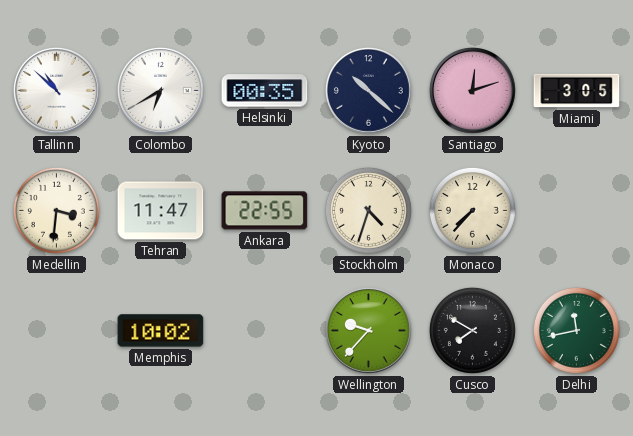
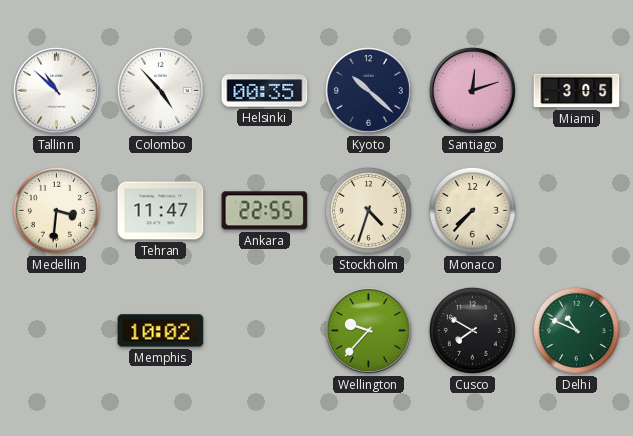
Colombo: 6:40 -> 4:53 (160, 90)
Delhi: 11:43 -> 10:49 (576, 330)
